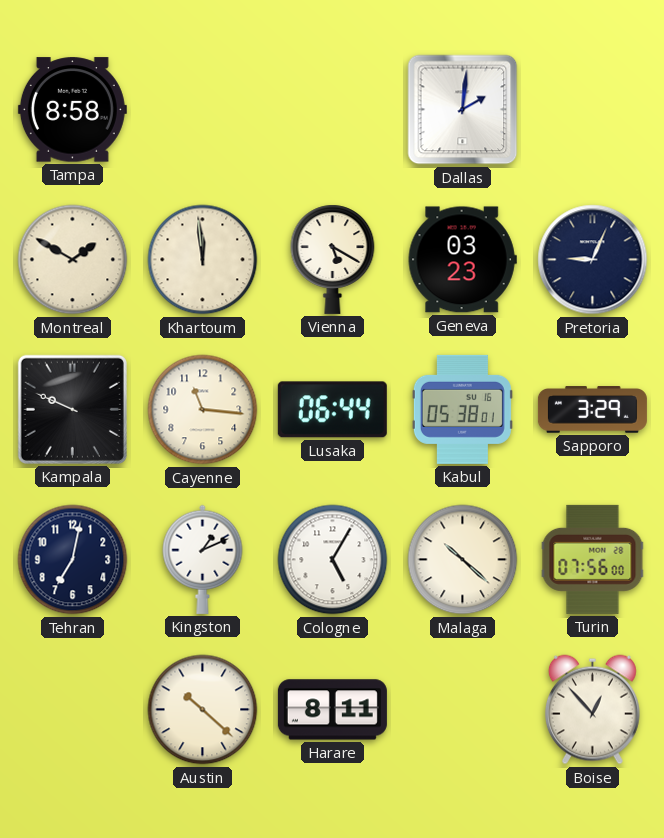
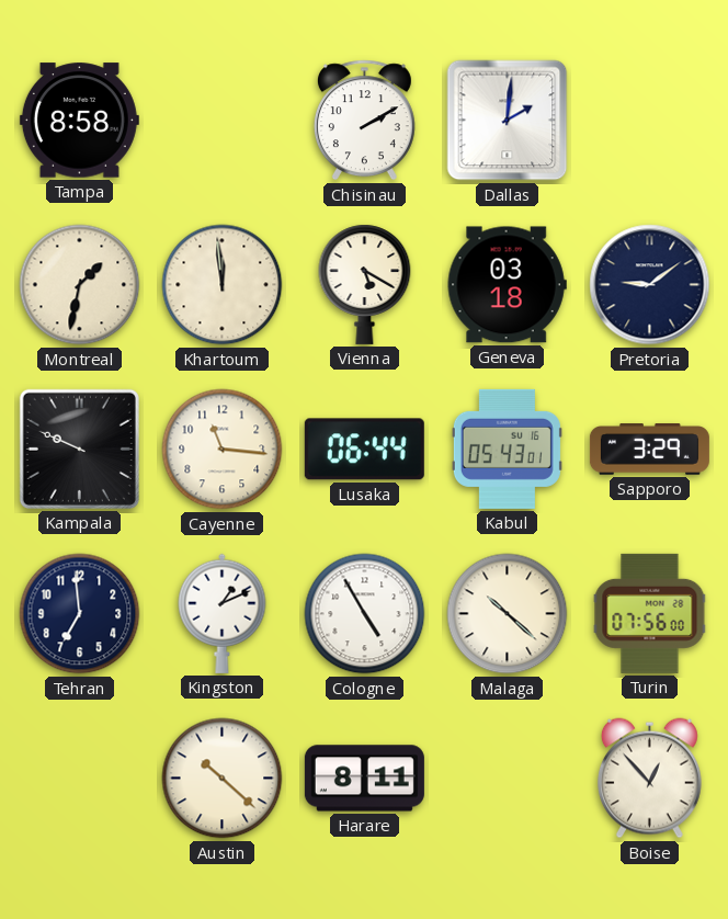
Chisinau: none -> 2:10 (364, 121)
Montreal: 1:50 -> 1:32 (80, 285)
Geneva: 03:23 -> 03:18 (507, 285)
Pretoria: 9:04 -> 9:09 (650, 285)
Kabul: 05:38 -> 05:43 (507, 449)
Tehran: 7:02 -> 6:59 (80, 614)
Cologne: 5:05 -> 4:55 (365, 614)
